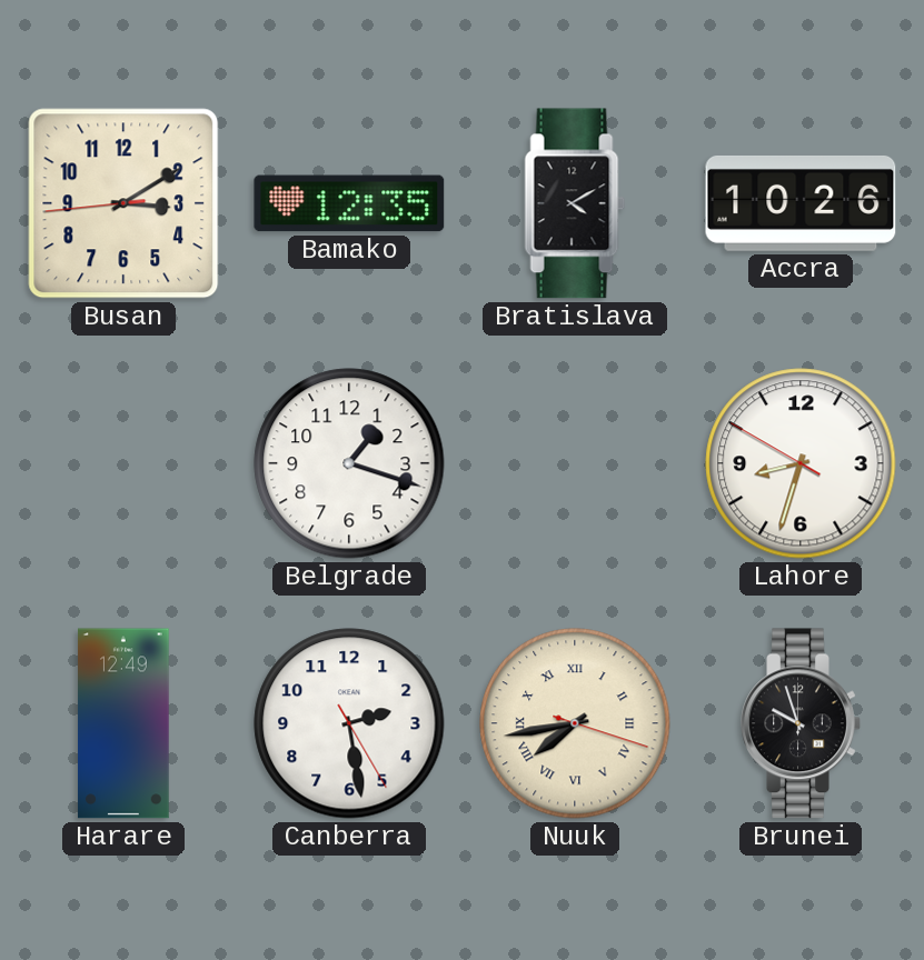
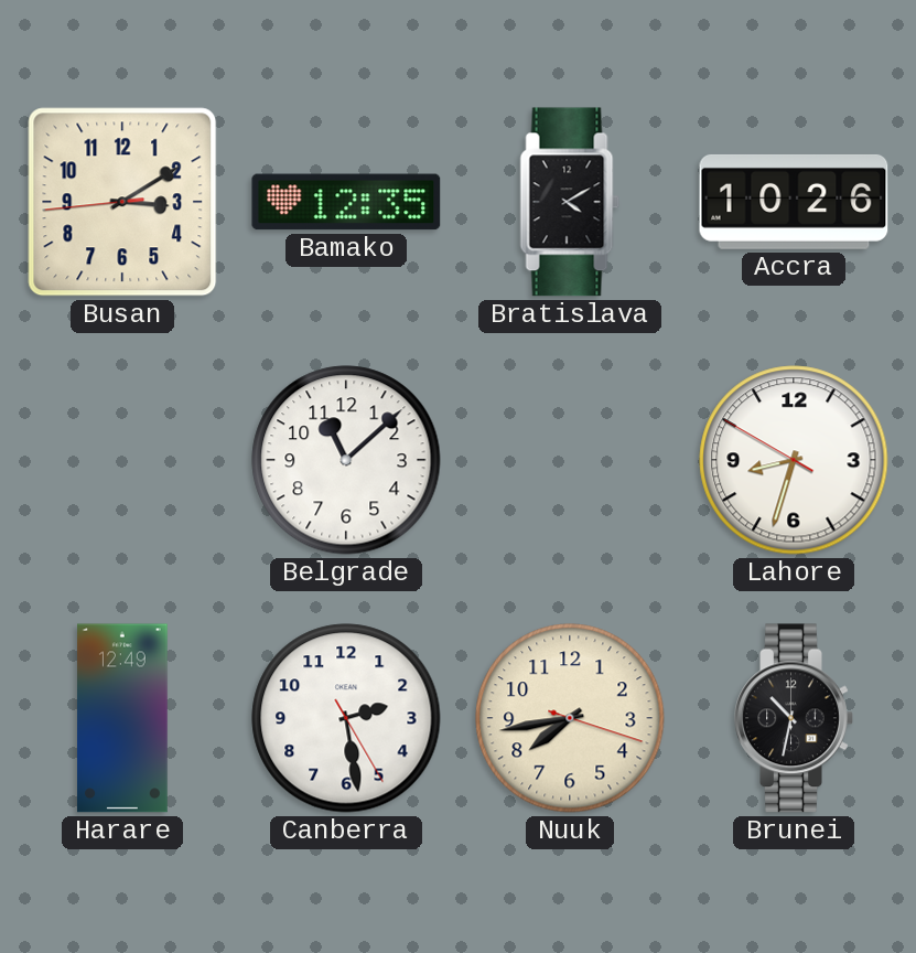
Belgrade: 1:18 -> 11:08 (346, 460)
Nuuk numerals: Roman -> Arabic (570, 718)
Brunei: 9:57 -> 10:32 (794, 718)
